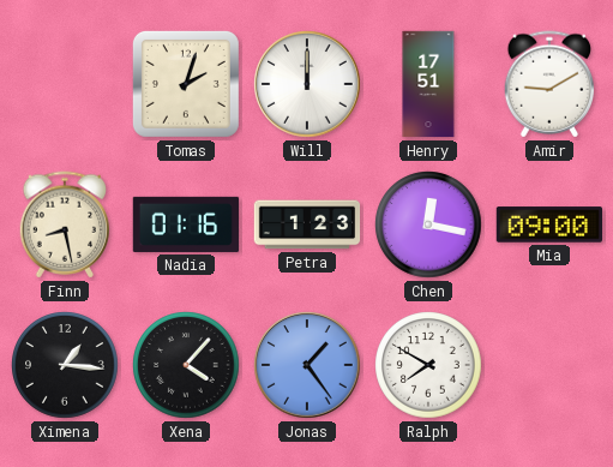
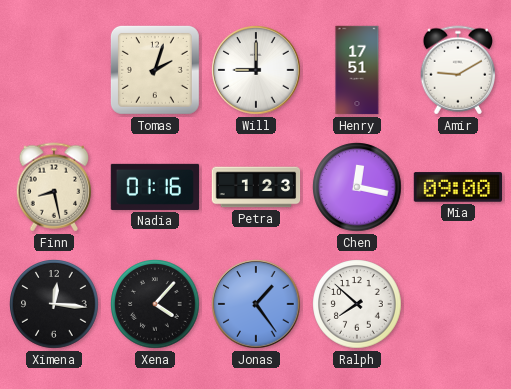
Will: 12:00 -> 9:00 (256, 70)
Ximena: 1:16 -> 12:16 (54, 304)
Ralph: 7:50 -> 7:52 (357, 304)
